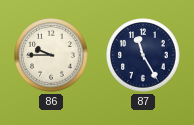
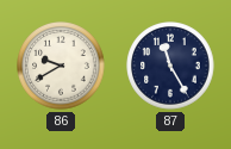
86: 9:45 -> 9:40 (61, 66)
